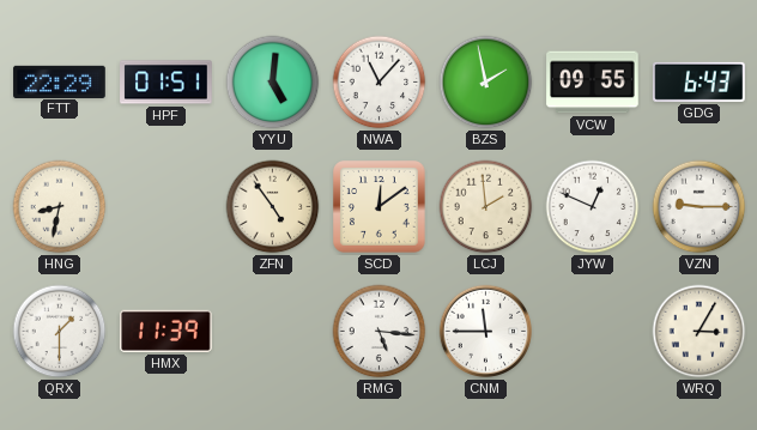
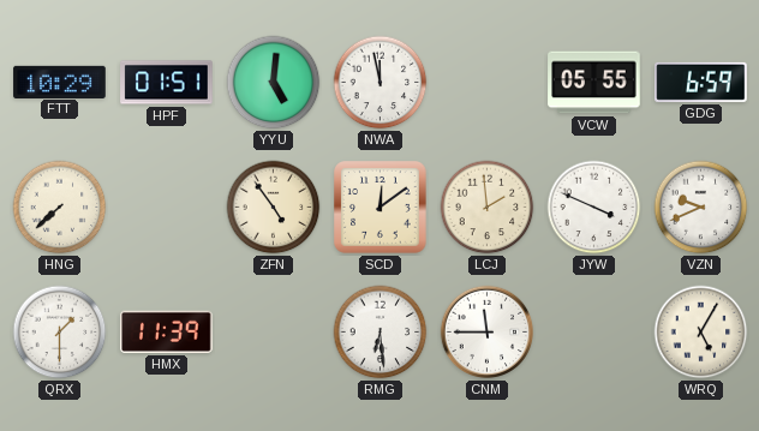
FTT: 22:29 -> 10:29 (60, 82)
NWA: 11:07 -> 11:58 (381, 83)
BZS: 1:58 -> none (486, 83)
VCW: 09:55 -> 05:55 (594, 83)
GDG: 6:43 -> 6:59 (701, 82)
HNG: 8:32 -> 7:38 (60, 208)
JYW: 12:49 -> 3:49 (594, 208)
VZN: 9:15 -> 9:41 (701, 208)
RMG: 5:16 -> 6:29 (381, 333)
WRQ: 3:05 -> 5:05 (701, 333)
